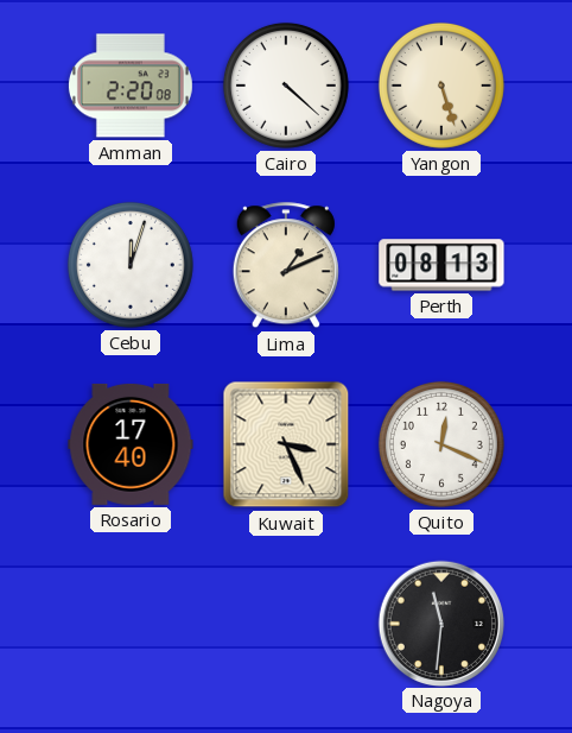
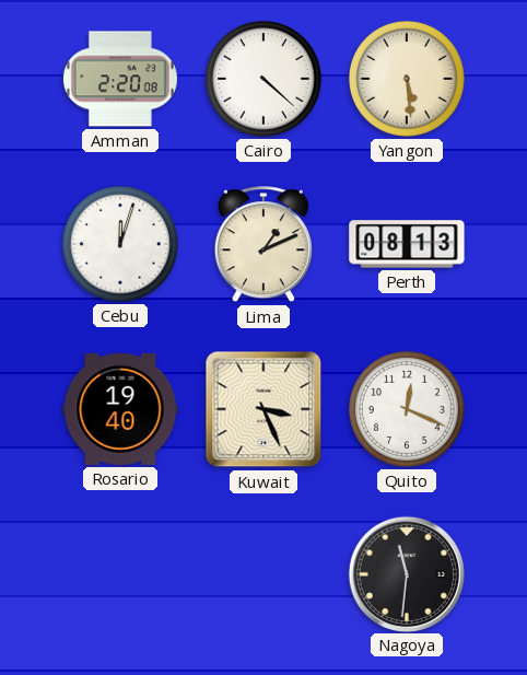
Yangon: 5:27 -> 5:29 (407, 79)
Rosario: 17:40 -> 19:40 (120, 409)
